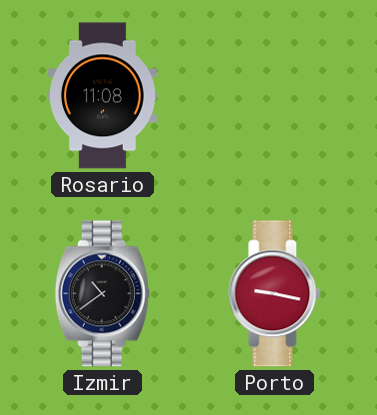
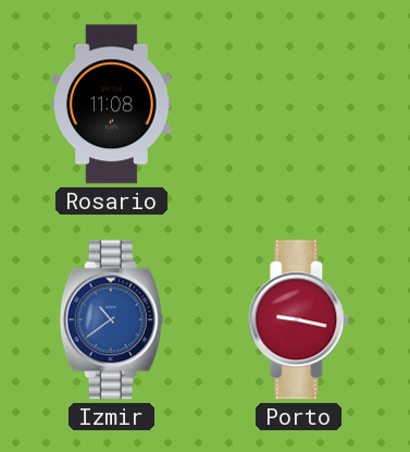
Izmir dial: black -> blue (111, 320)
